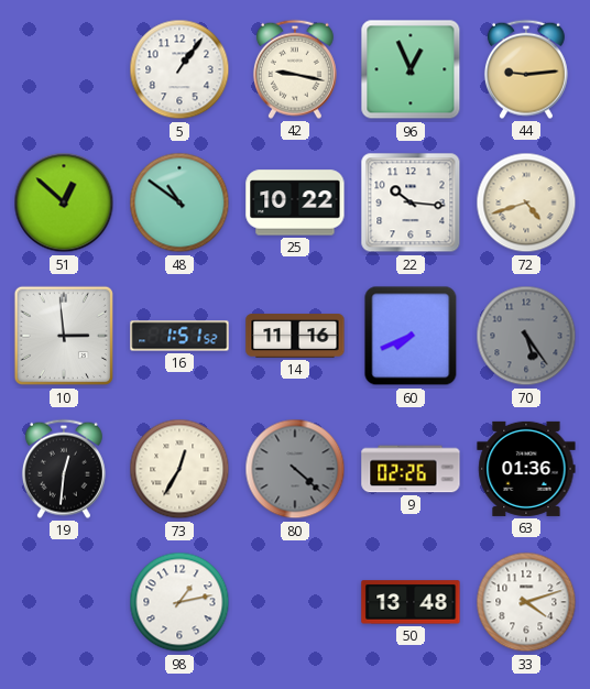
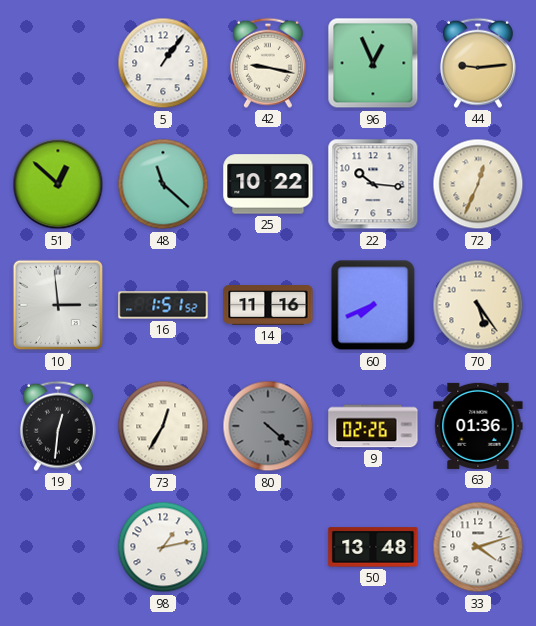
48: 10:51 -> 11:22 (163, 184)
72: 4:42 -> 12:34 (478, 184)
70 dial: grey -> cream (478, 305)
